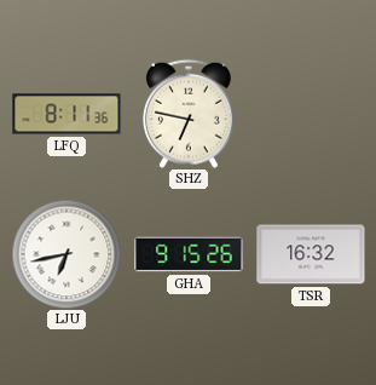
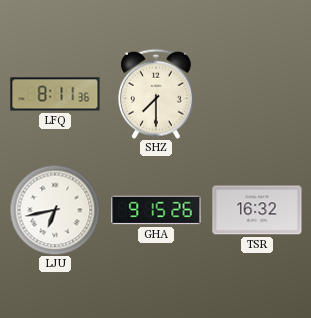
SHZ: 6:47 -> 7:30 (157, 94)
